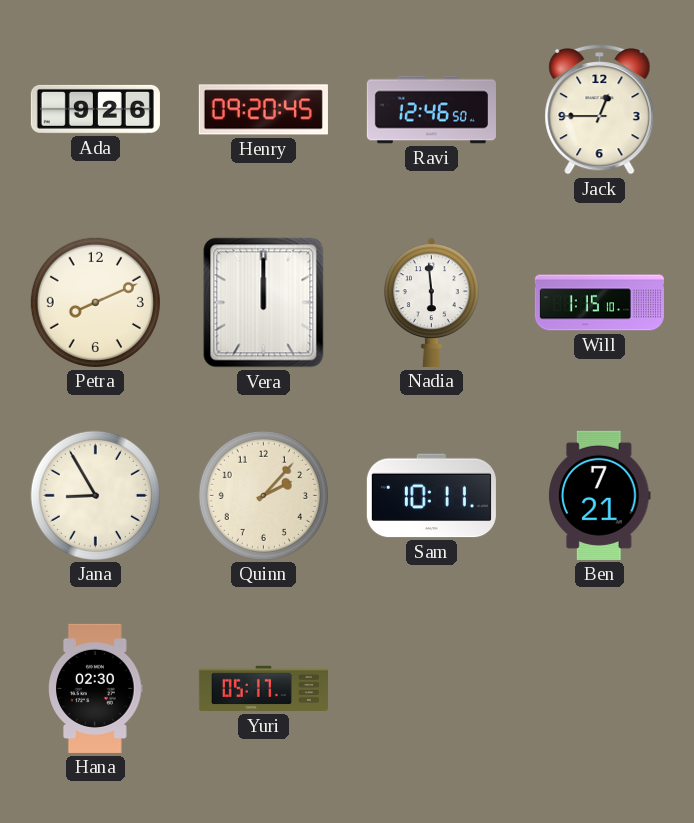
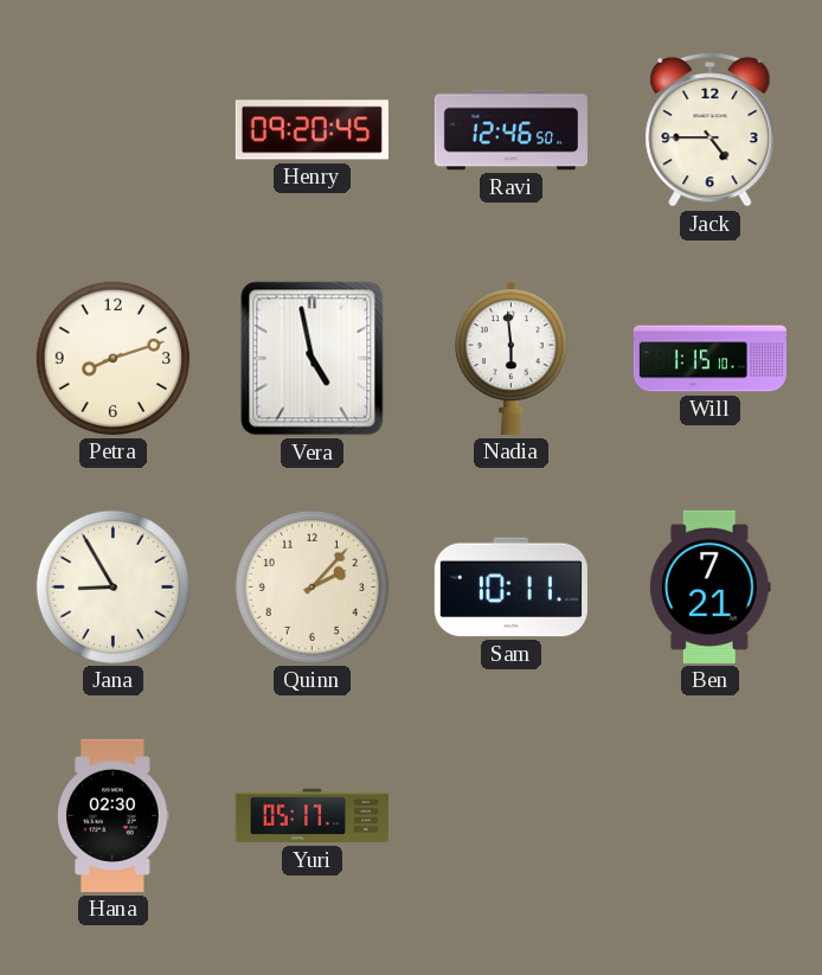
Ada: 9:26 -> none (95, 109)
Jack: 12:45 -> 4:45 (711, 129)
Petra: 8:11 -> 8:12 (113, 358)
Vera: 12:00 -> 4:58 (313, 359)
